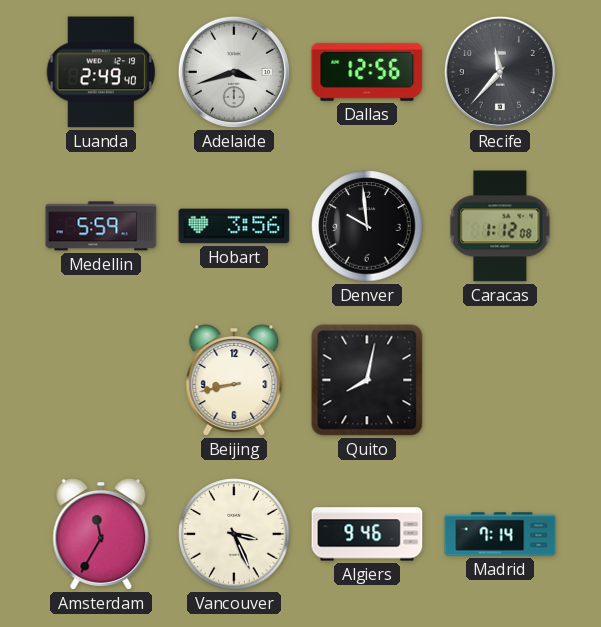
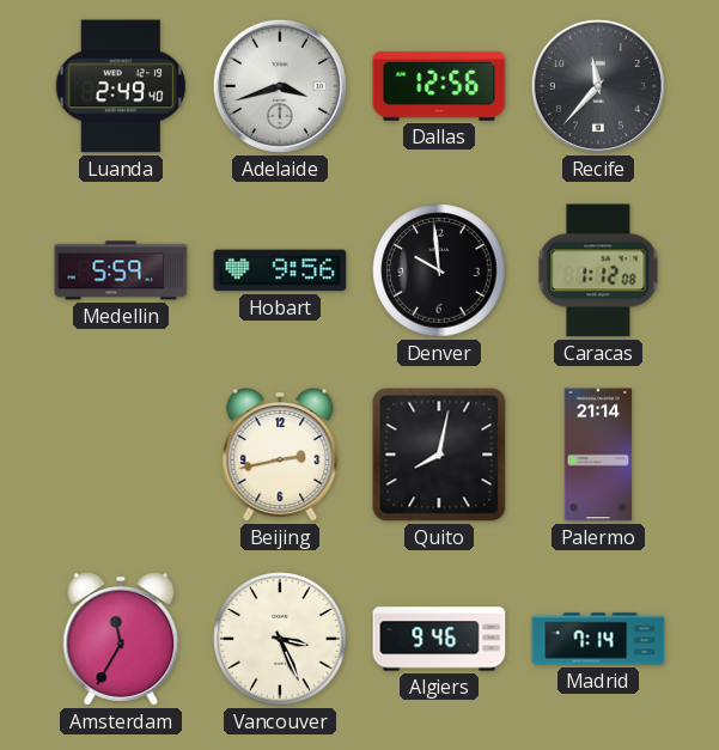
Hobart: 3:56 -> 9:56 (280, 270)
Beijing: 8:43 -> 2:43 (280, 456)
Palermo: none -> 21:14 (598, 455)
